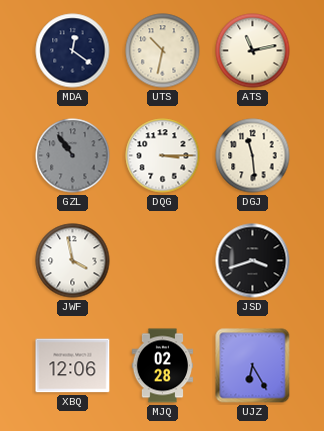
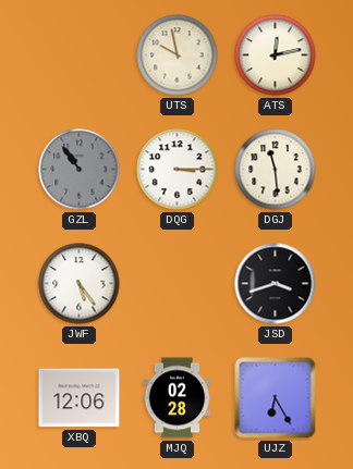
MDA: 12:21 -> none (73, 51)
UTS: 10:32 -> 9:58 (178, 55)
ATS: 11:13 -> 12:13 (276, 55)
JWF: 3:58 -> 5:24 (80, 284)
